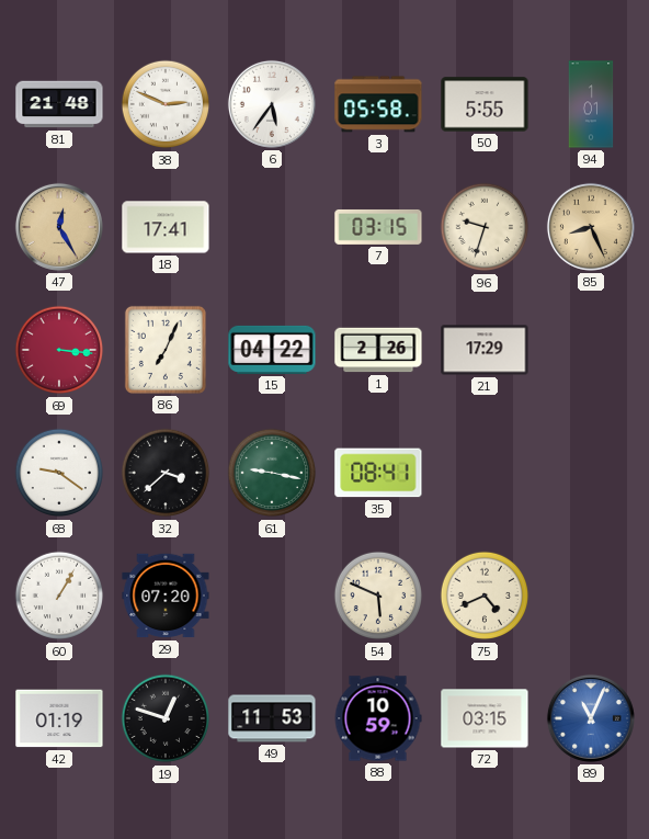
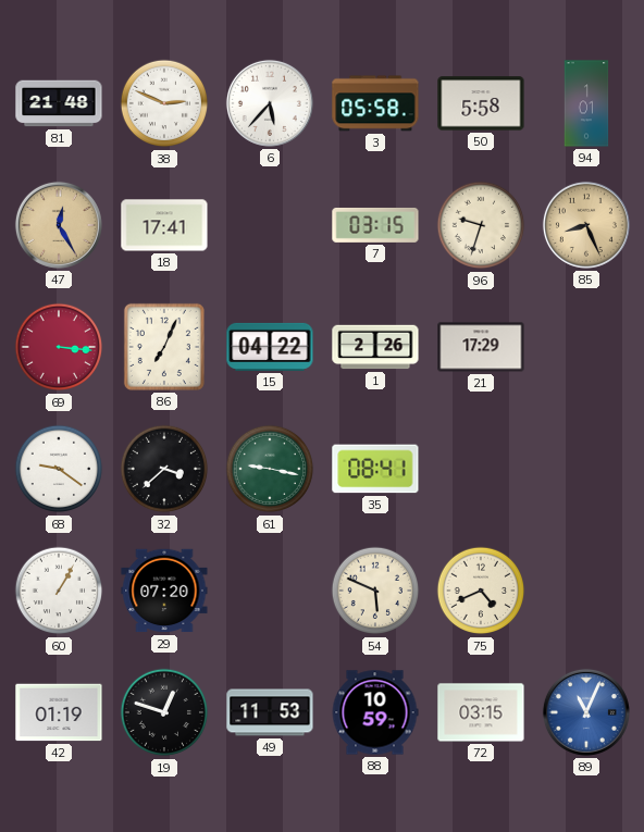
6: 5:36 -> 5:37 (270, 103)
50: 5:55 -> 5:58 (481, 103)
